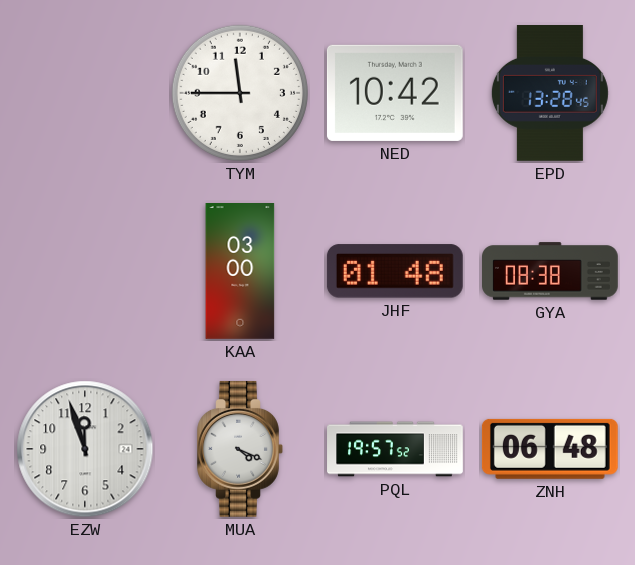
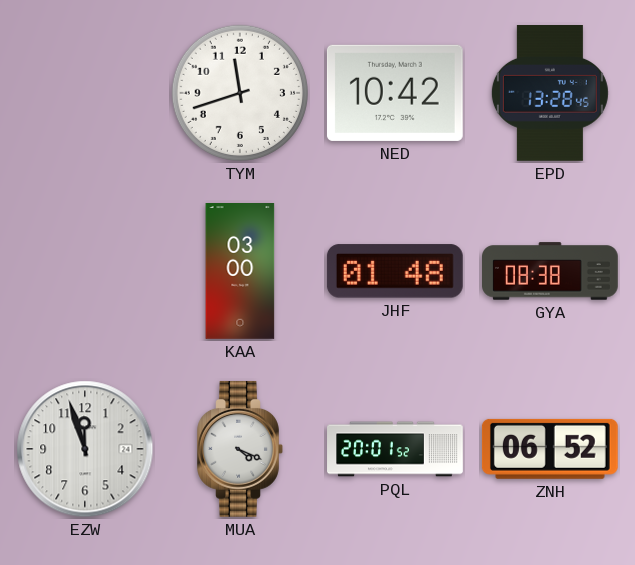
TYM: 11:45 -> 11:42 (240, 93)
PQL: 19:57 -> 20:01 (395, 449)
ZNH: 06:48 -> 06:52 (550, 449)
